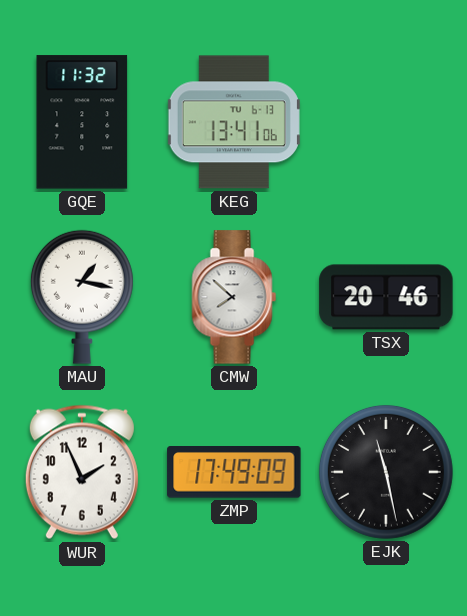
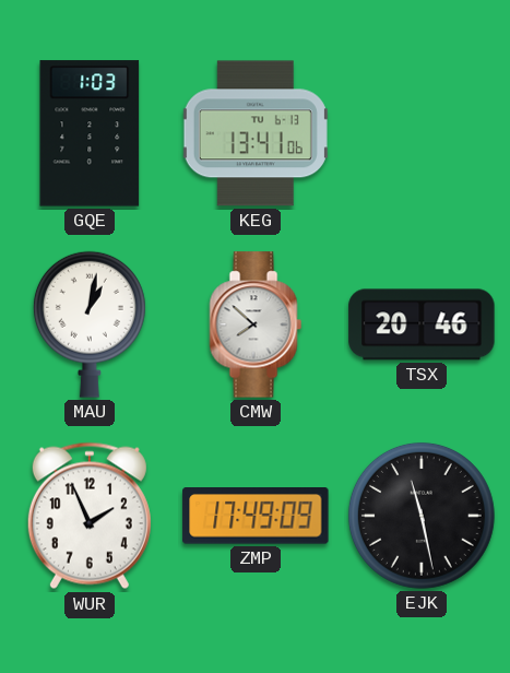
GQE: 11:32 -> 1:03 (90, 133)
MAU: 1:17 -> 1:02 (90, 324)
